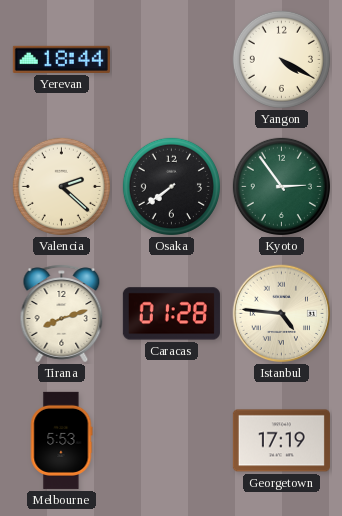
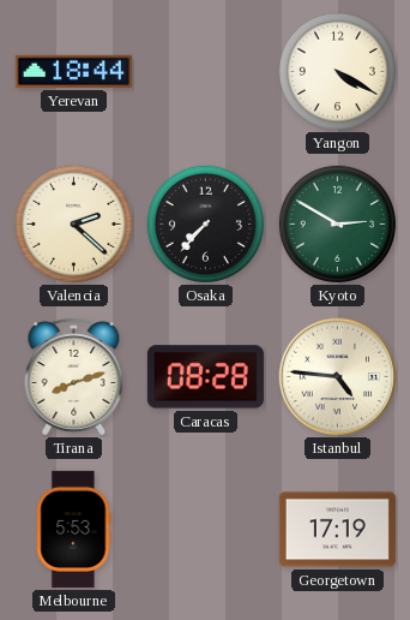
Osaka: 7:39 -> 7:37 (205, 223)
Kyoto: 2:54 -> 2:50 (337, 223)
Caracas: 01:28 -> 08:28 (205, 377)
